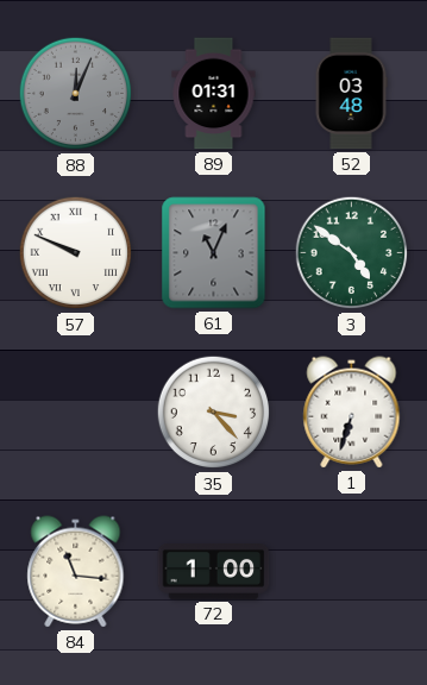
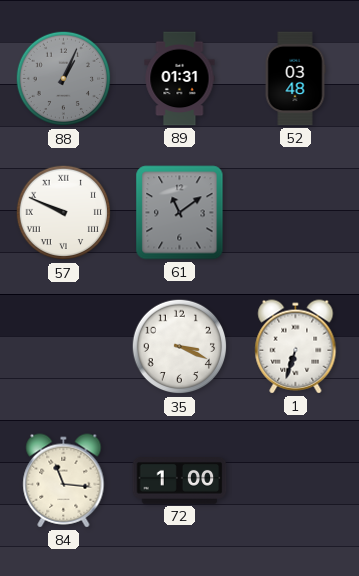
88: 12:04 -> 1:04 (64, 79)
61: 11:04 -> 11:09 (180, 213)
3: 4:51 -> none (352, 253)
35: 3:23 -> 3:19 (180, 347)
